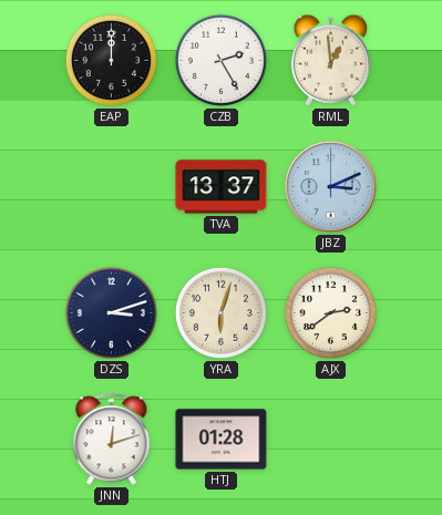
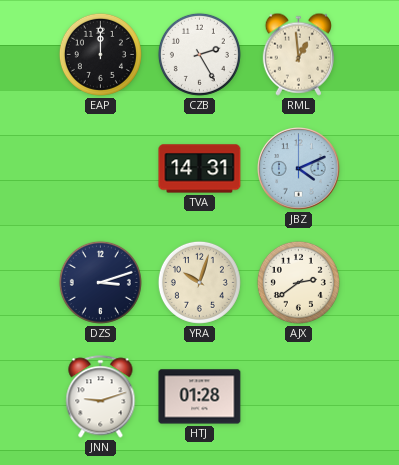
TVA: 13:37 -> 14:31 (200, 169)
JBZ: 3:11 -> 4:11 (299, 169)
YRA: 6:03 -> 10:03 (199, 282)
JNN: 12:12 -> 9:12 (101, 397)
